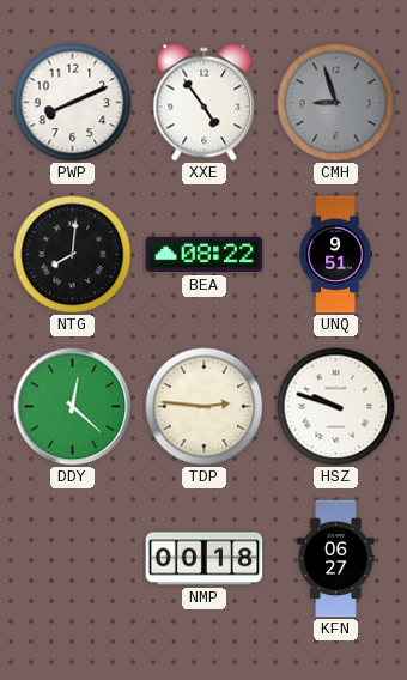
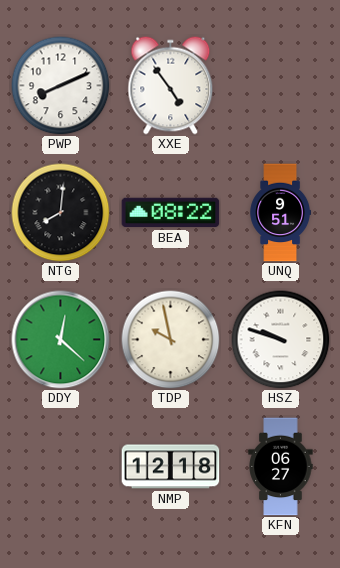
CMH: 8:57 -> none (336, 103)
TDP: 2:46 -> 9:58 (171, 340)
NMP: 00:18 -> 12:18 (171, 467)
